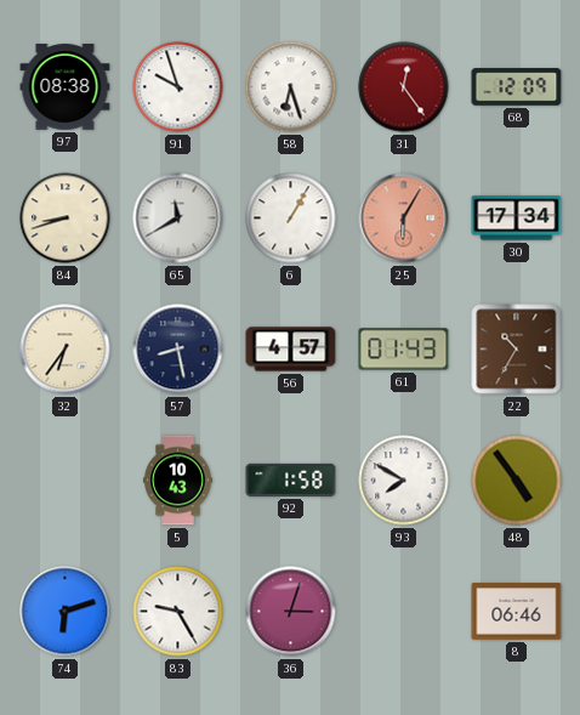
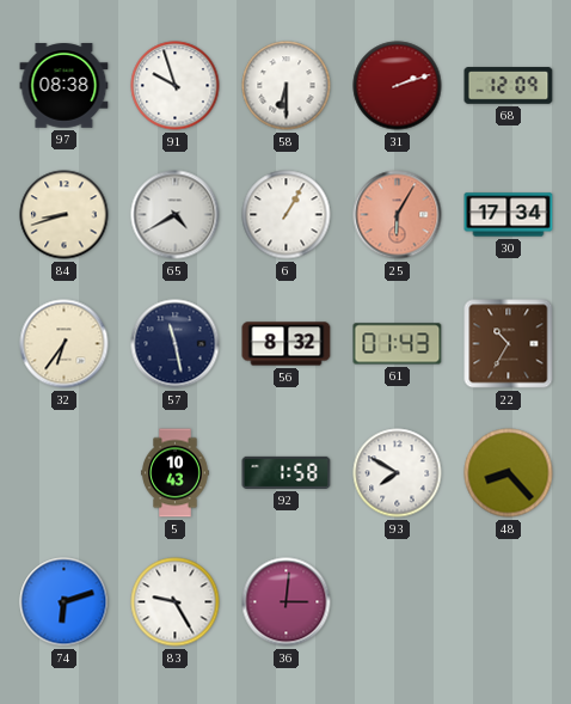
58: 6:27 -> 6:30 (287, 86)
31: 12:24 -> 2:12 (398, 86)
65: 11:40 -> 4:40 (176, 215)
57: 8:28 -> 11:28 (176, 344)
56: 4:57 -> 8:32 (287, 344)
48: 4:54 -> 8:23 (509, 473)
36: 3:03 -> 3:01 (287, 602)
8: 06:46 -> none (517, 612)
